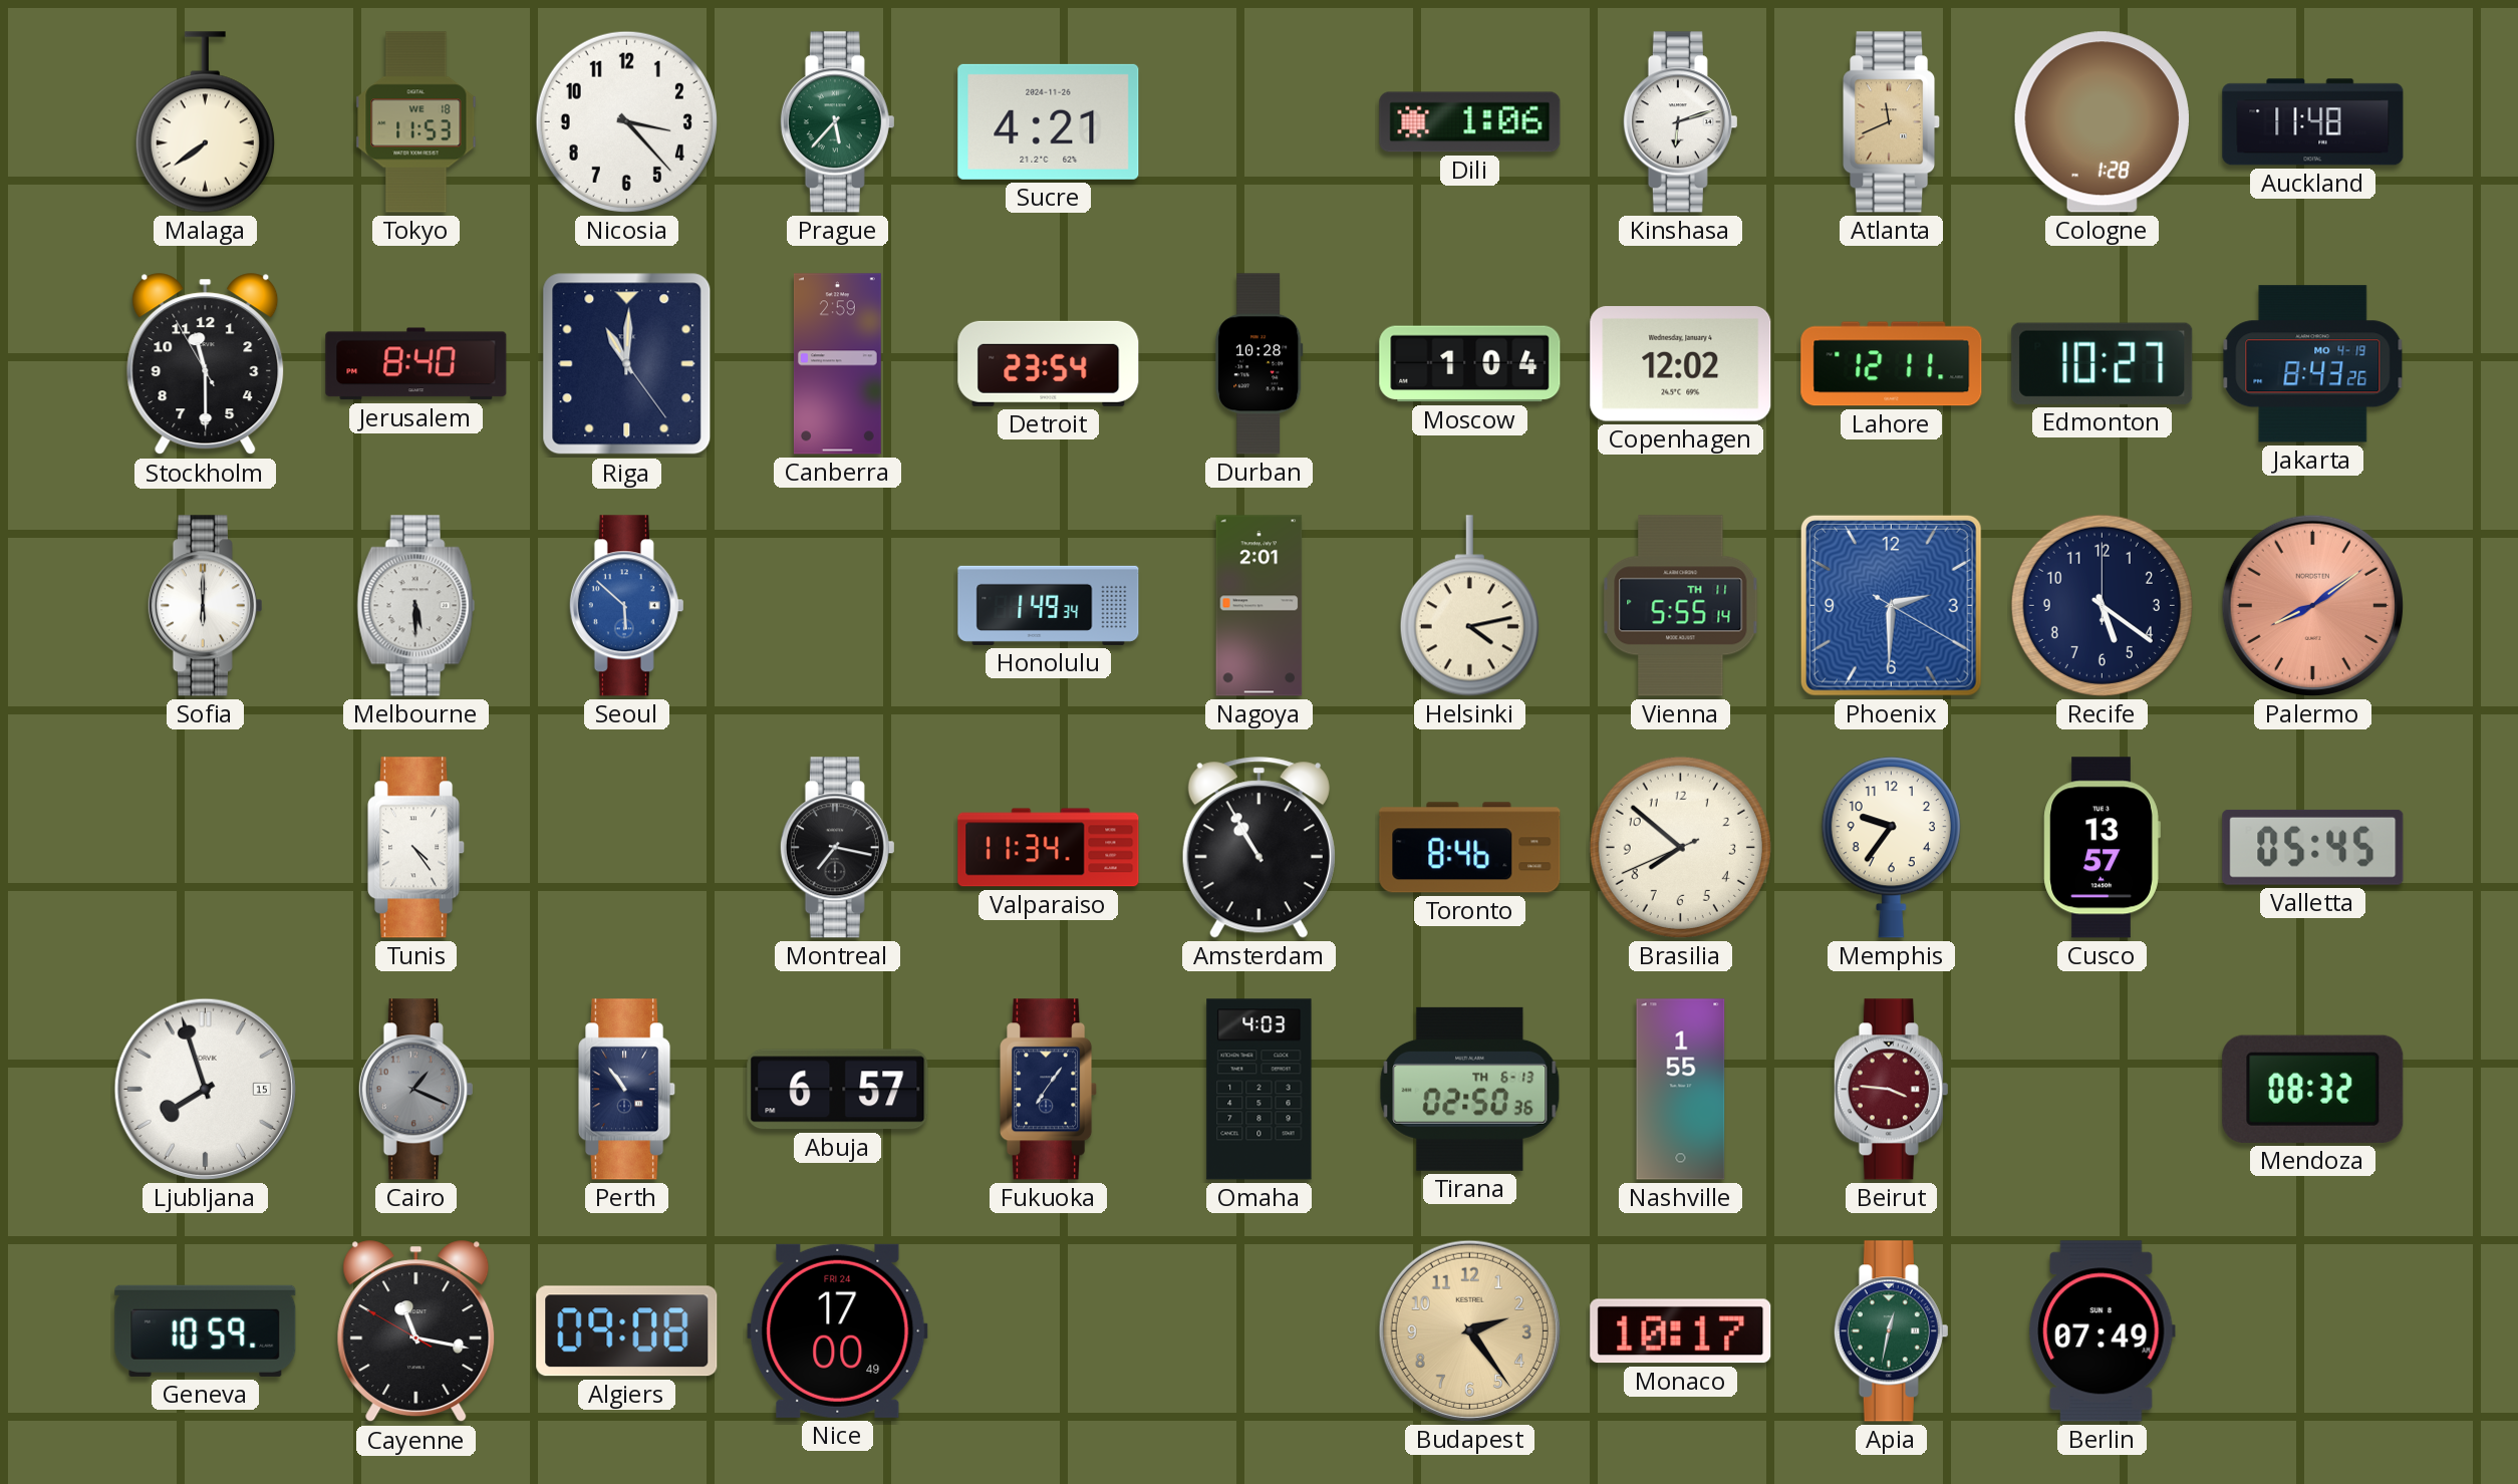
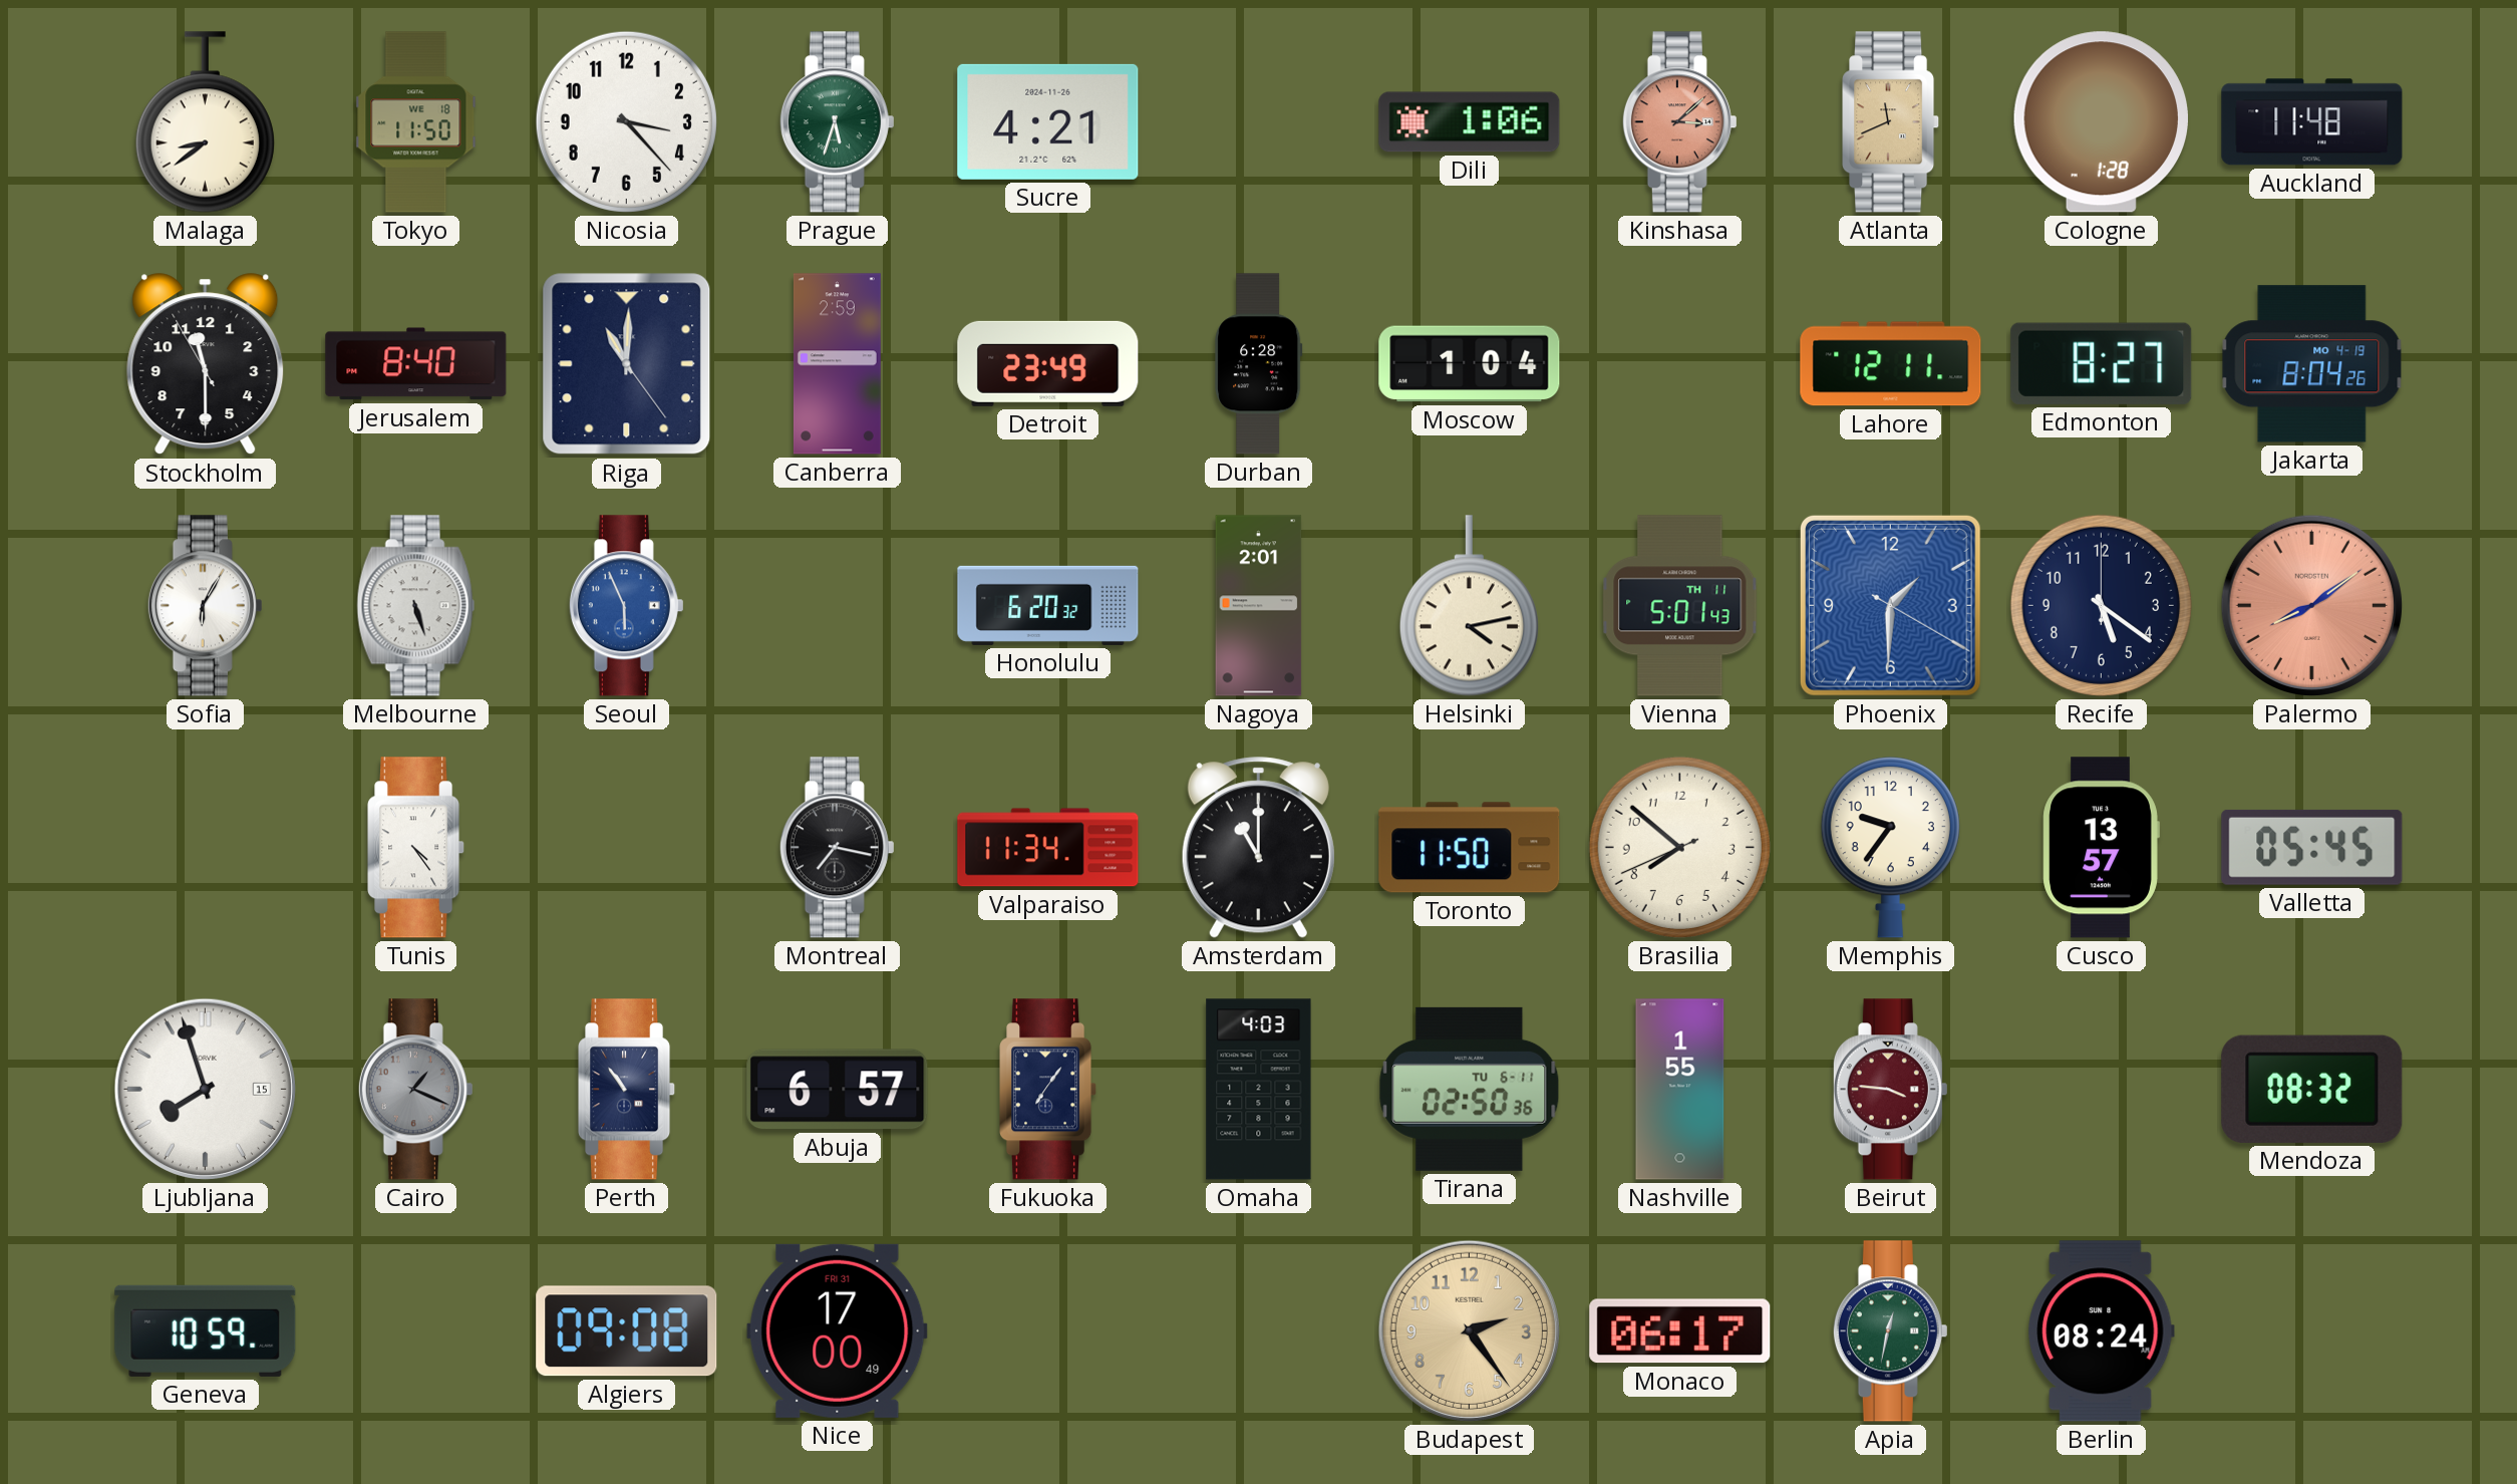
Malaga: 7:39 -> 8:39 (205, 122)
Tokyo: 11:53 -> 11:50 (416, 122)
Prague: 5:37 -> 5:33 (837, 122)
Kinshasa: 6:12 -> 3:08 (1679, 122)
Kinshasa dial: white -> salmon (1679, 122)
Detroit: 23:54 -> 23:49 (1048, 363)
Durban: 10:28 -> 6:28 (1259, 364)
Copenhagen: 12:02 -> none (1681, 364)
Edmonton: 10:27 -> 8:27 (2102, 363)
Jakarta: 8:43 -> 8:04 (2312, 364)
Sofia: 6:00 -> 6:05 (205, 606)
Melbourne: 5:30 -> 5:27 (416, 606)
Seoul: 5:52 -> 5:56 (626, 606)
Honolulu: 1:49 -> 6:20 (1048, 605)
Vienna: 5:55 -> 5:01 (1680, 606)
Phoenix: 2:30 -> 1:30 (1890, 605)
Amsterdam: 10:55 -> 11:00 (1258, 848)
Toronto: 8:46 -> 11:50 (1470, 848)
Tirana date: TH 6-13 -> TU 6-11 (1470, 1089)
Cayenne: 11:16 -> none (416, 1331)
Nice date: FRI 24 -> FRI 31 (838, 1330)
Monaco: 10:17 -> 06:17 (1680, 1331)
Berlin: 07:49 -> 08:24 (2101, 1331)
